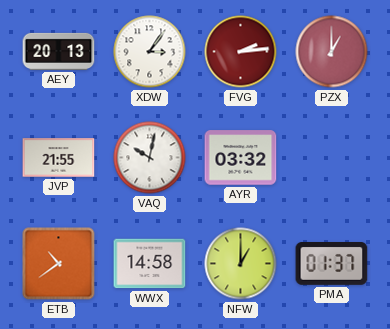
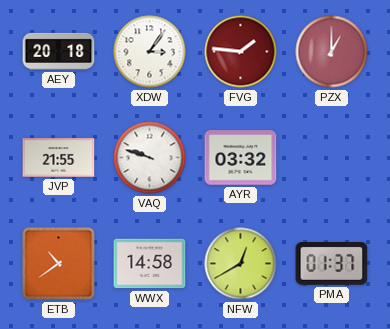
AEY: 20:13 -> 20:18 (59, 51)
FVG: 2:14 -> 1:46 (241, 52)
VAQ: 10:02 -> 9:48 (150, 158)
NFW: 1:00 -> 12:40 (241, 264)
